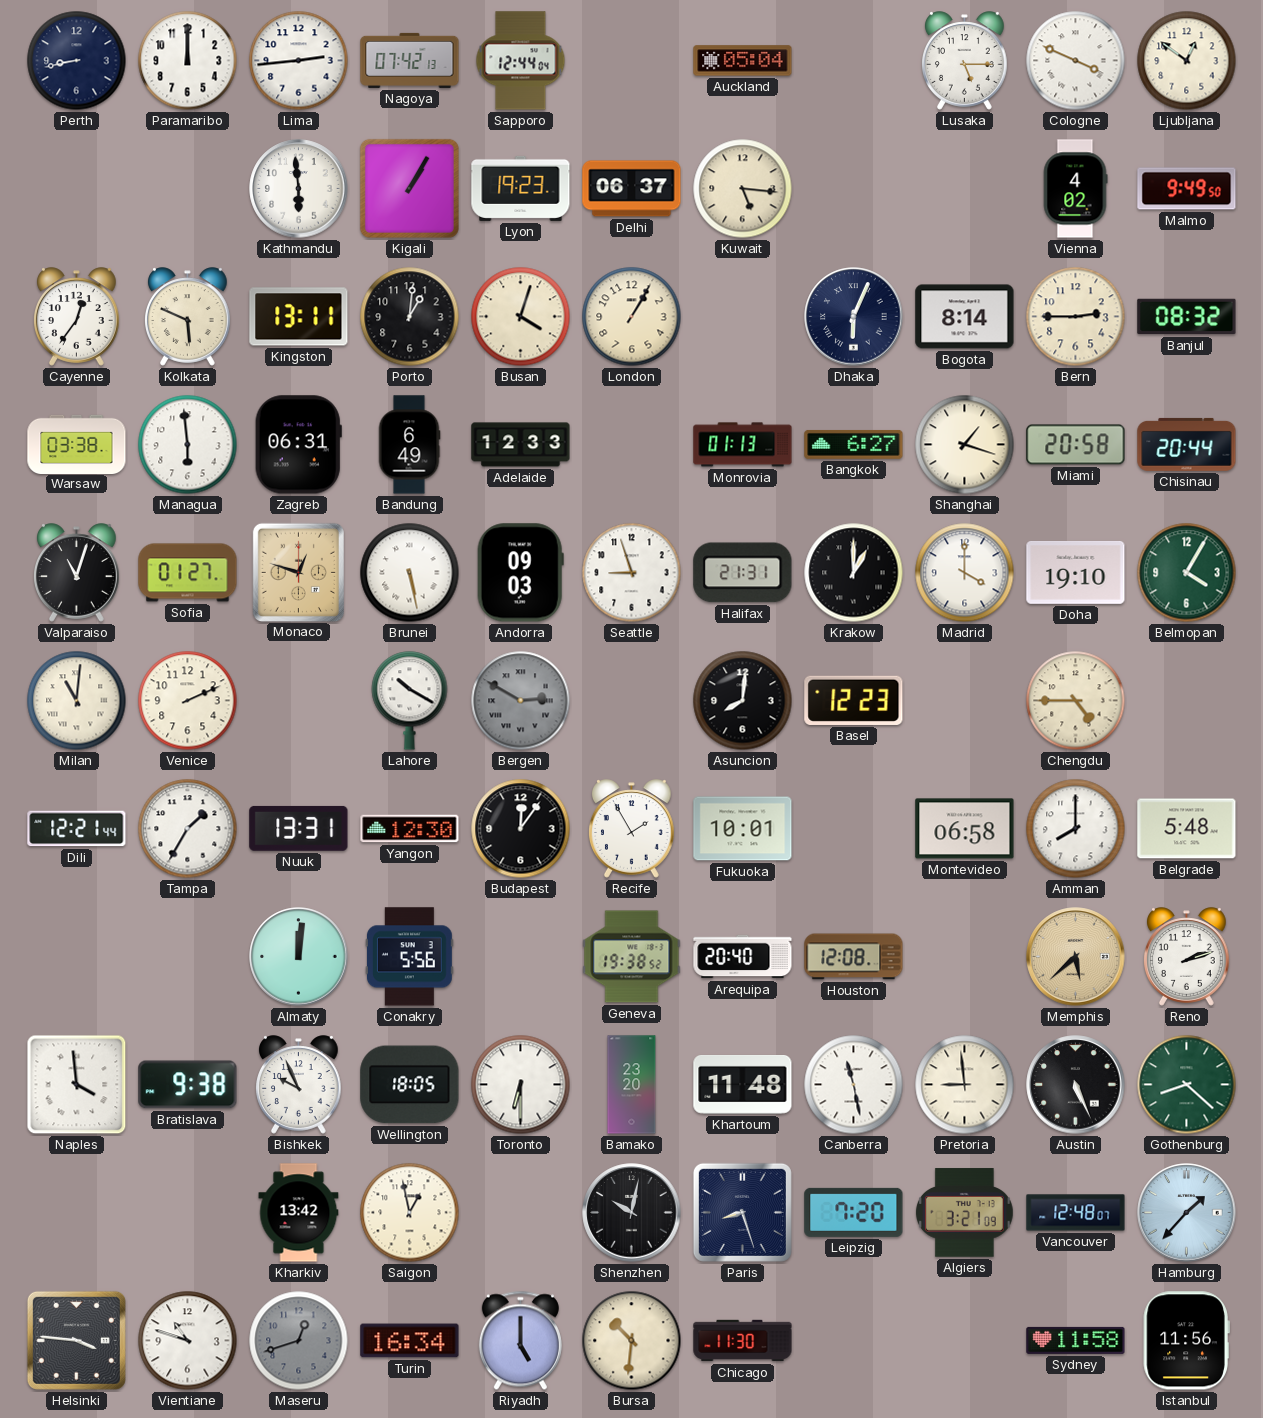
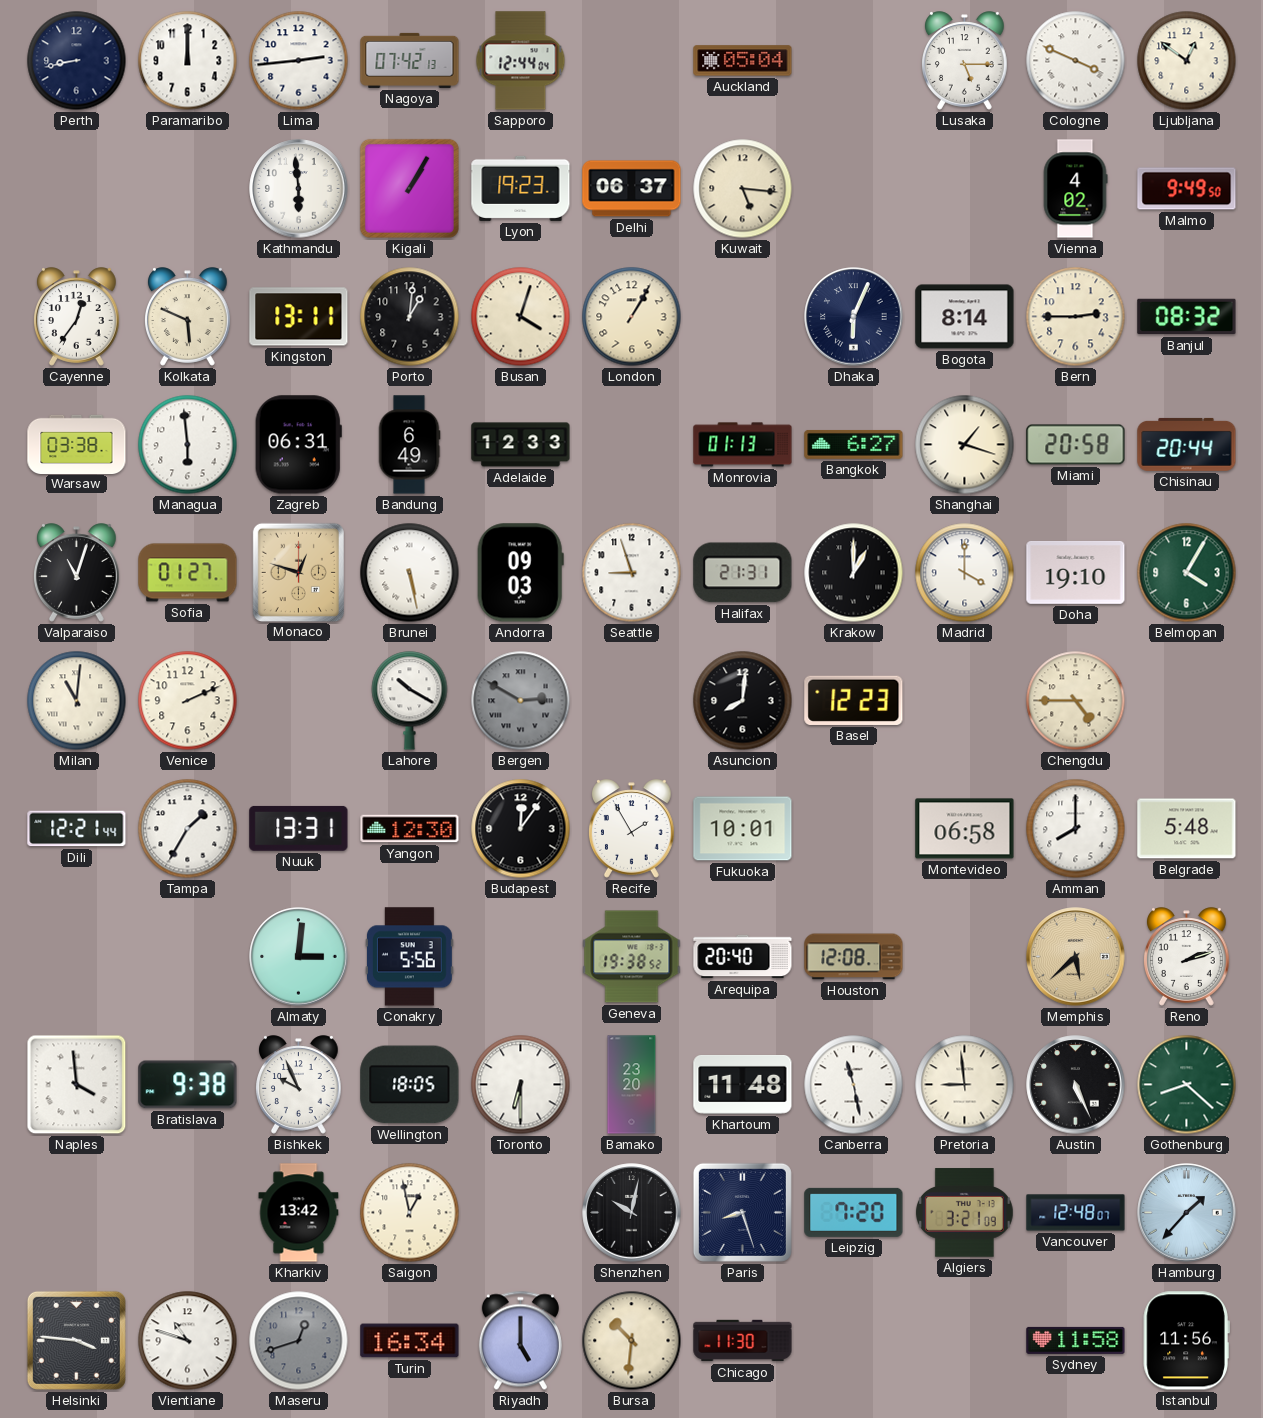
Almaty: 12:01 -> 3:01 (299, 957)
